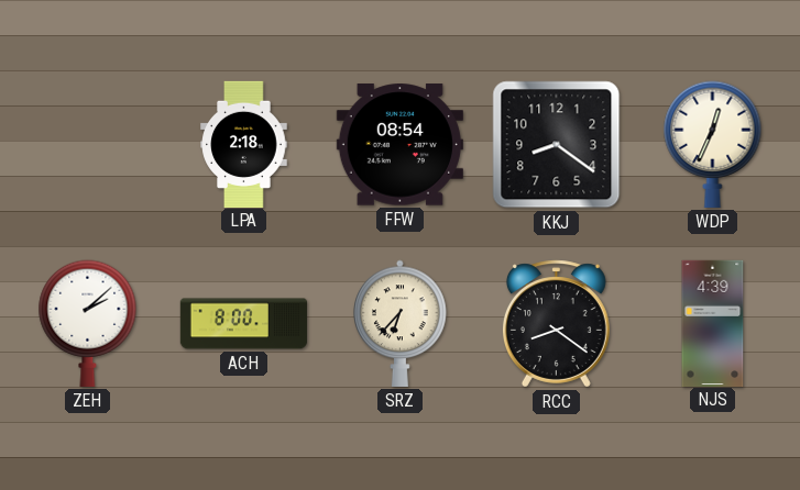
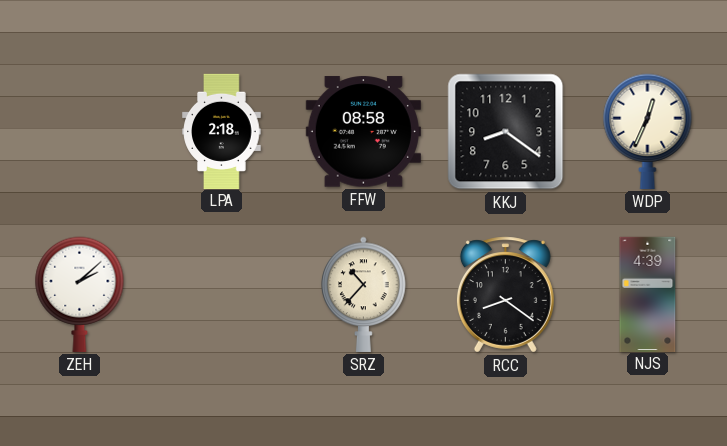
FFW: 08:54 -> 08:58 (363, 132)
ACH: 8:00 -> none (244, 324)
SRZ: 6:37 -> 10:37 (364, 294)
